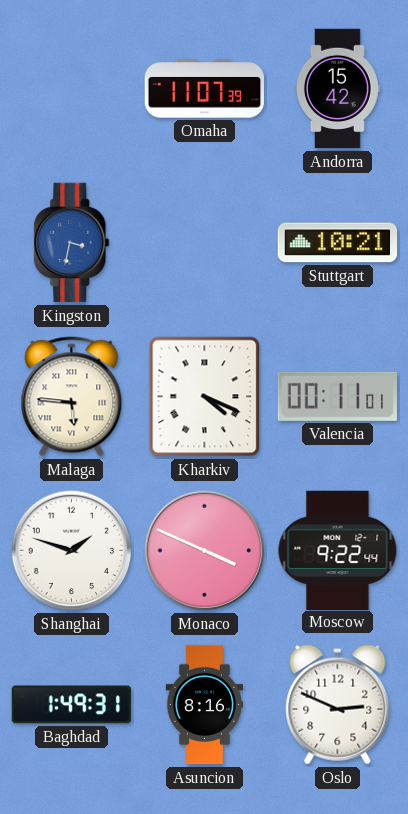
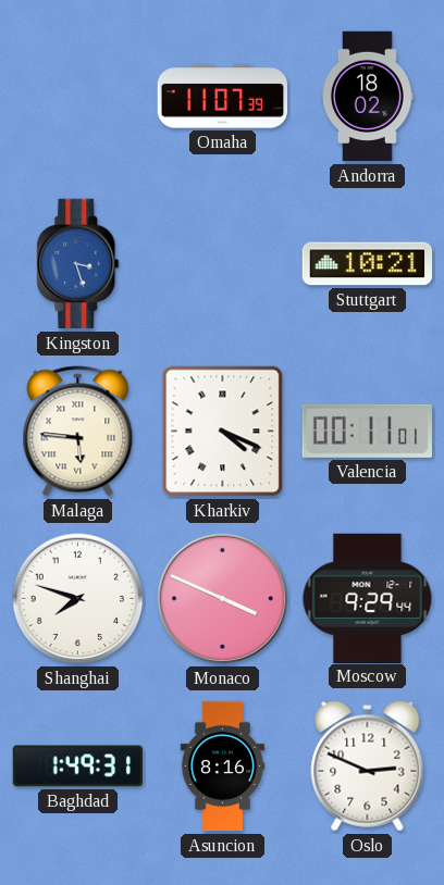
Andorra: 15:42 -> 18:02 (367, 97)
Kingston: 3:32 -> 3:27 (78, 264)
Shanghai: 1:48 -> 7:48 (78, 599)
Moscow: 9:22 -> 9:29 (368, 598)
